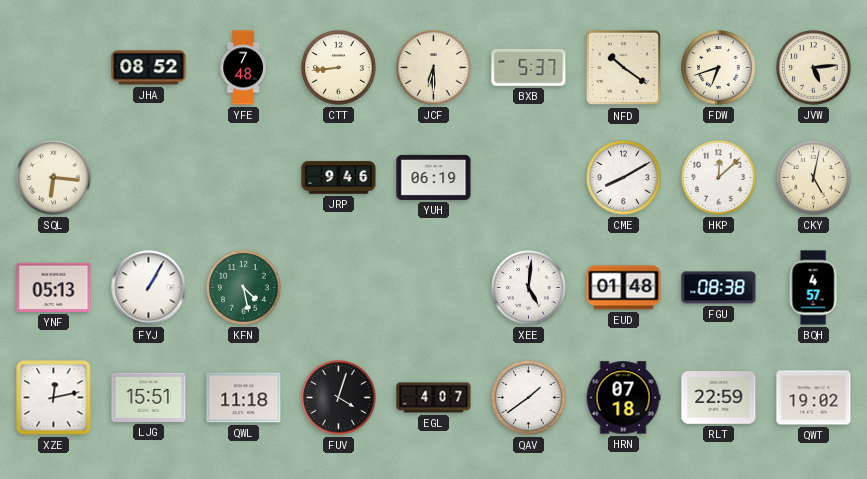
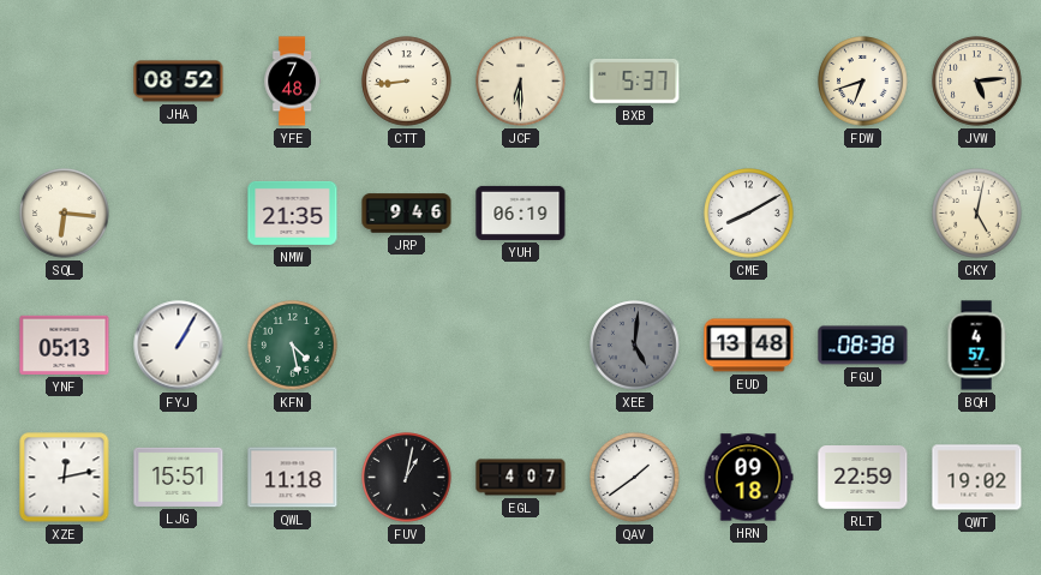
NFD: 10:21 -> none (624, 68)
NMW: none -> 21:35 (293, 212)
HKP: 12:08 -> none (719, 178)
XEE dial: white -> grey (635, 346)
EUD: 01:48 -> 13:48 (749, 346)
FUV: 4:03 -> 1:02 (407, 478)
HRN: 07:18 -> 09:18 (748, 478)
